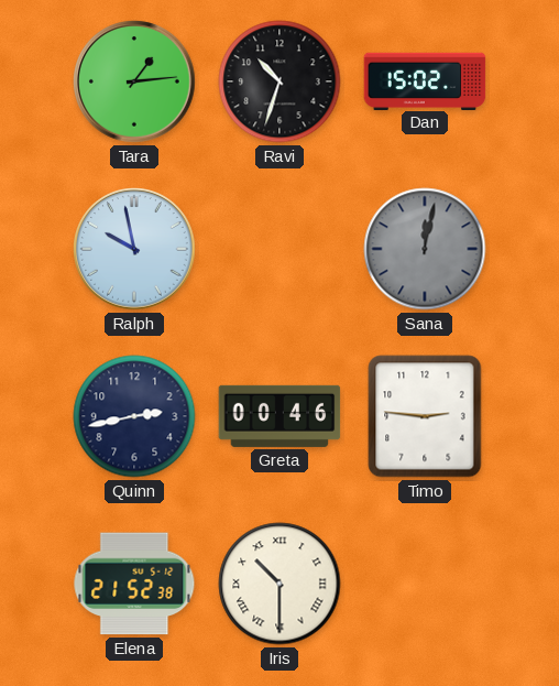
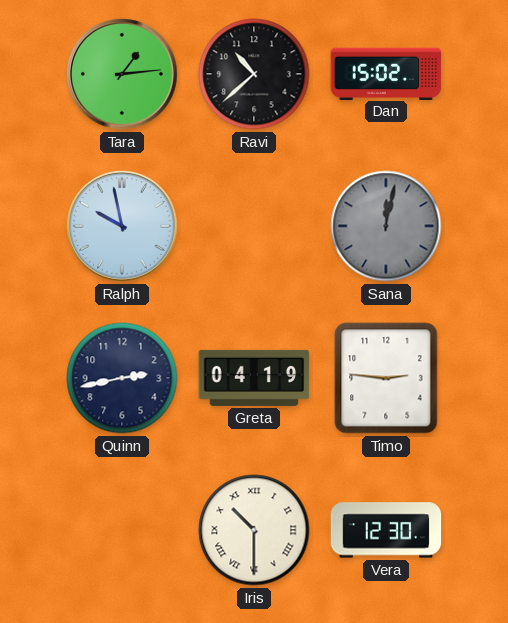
Ravi: 10:33 -> 10:38 (254, 74)
Greta: 00:46 -> 04:19 (254, 378)
Elena: 21:52 -> none (134, 584)
Vera: none -> 12:30 (386, 530)
